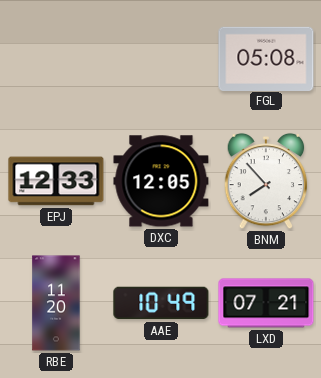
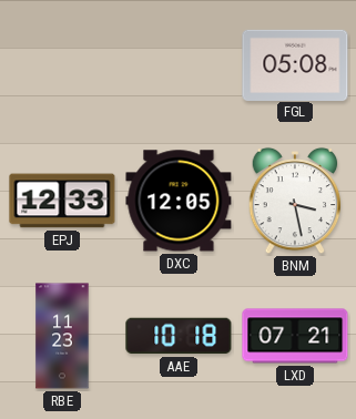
BNM: 7:53 -> 3:28 (295, 201)
RBE: 11:20 -> 11:23 (62, 336)
AAE: 10:49 -> 10:18 (179, 336)
